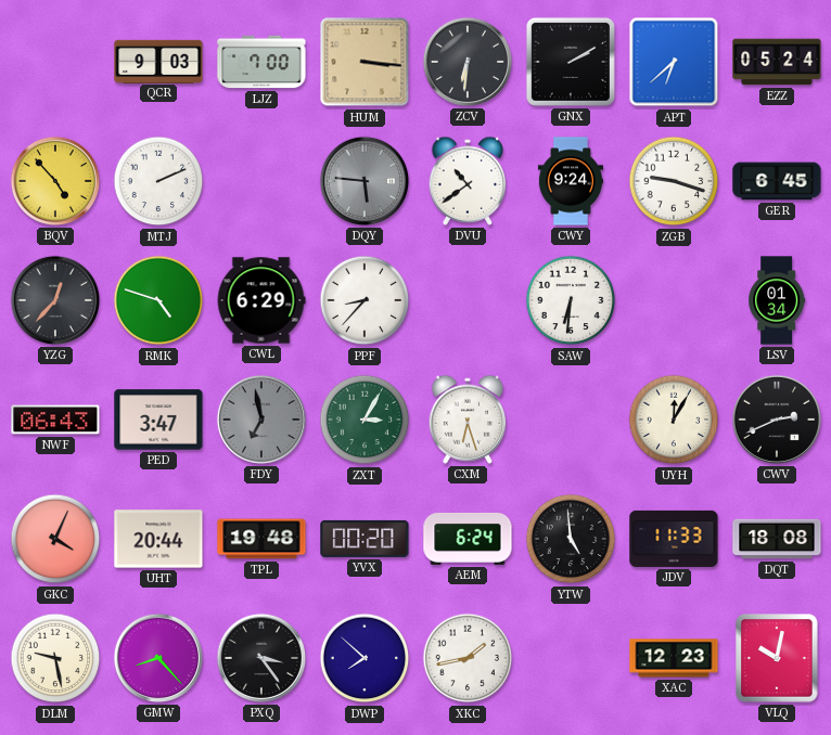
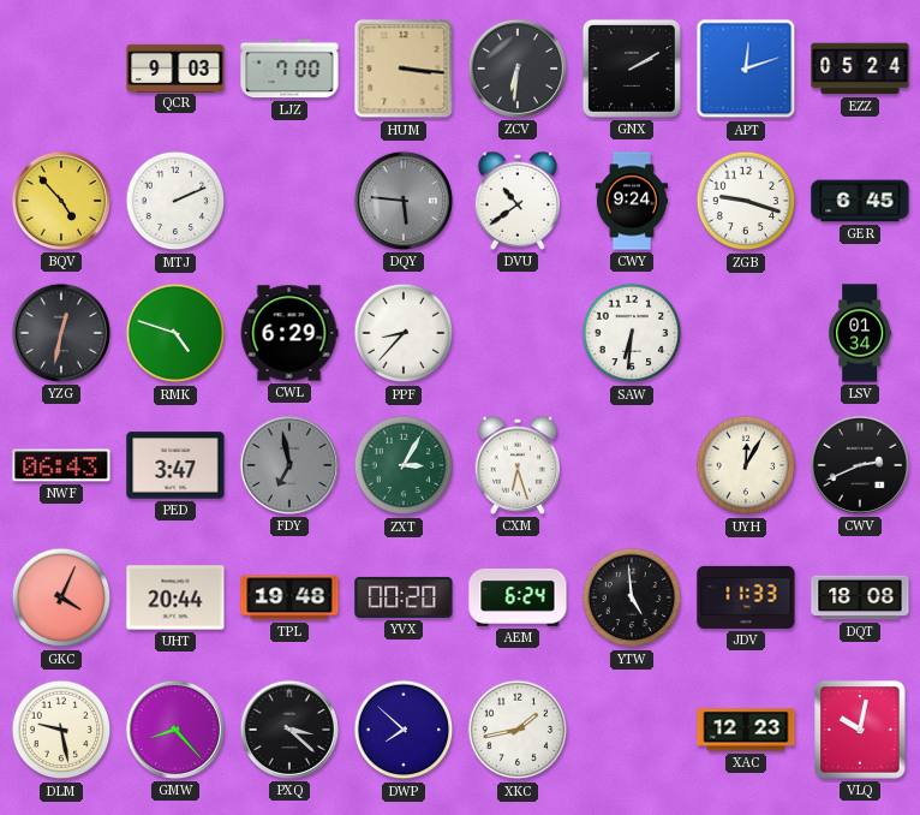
APT: 6:38 -> 12:12 (746, 69)
YZG: 12:37 -> 12:32 (61, 333)
PXQ: 3:24 -> 3:22 (289, 730)
